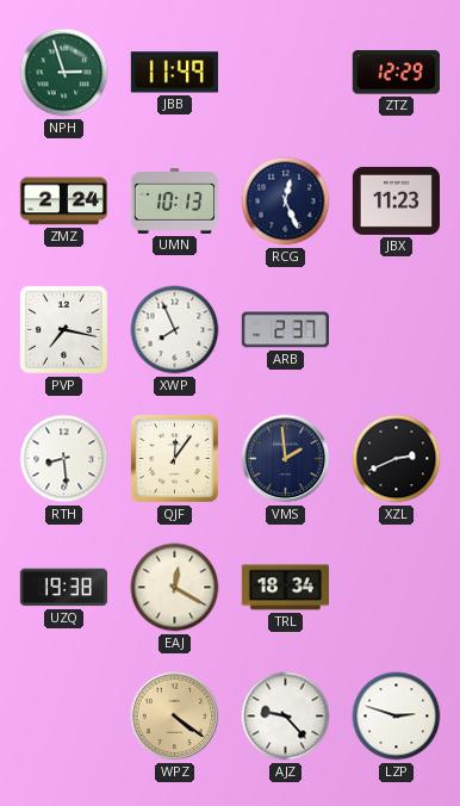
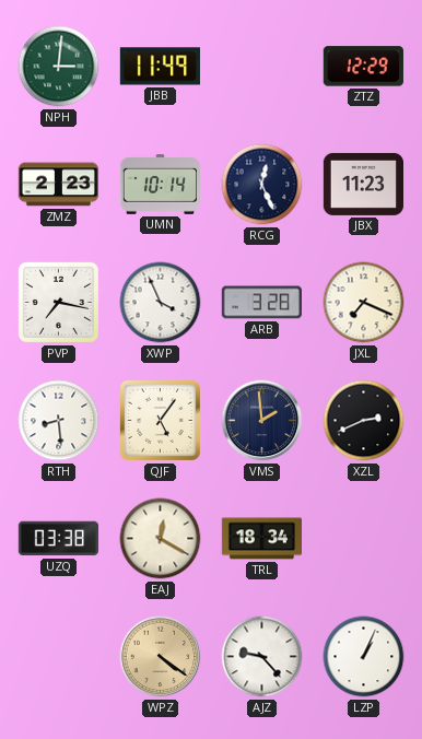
NPH: 2:57 -> 3:01 (59, 67)
ZMZ: 2:24 -> 2:23 (58, 185)
UMN: 10:13 -> 10:14 (160, 185)
XWP: 7:56 -> 3:56 (161, 303)
ARB: 2:37 -> 3:28 (261, 303)
JXL: none -> 7:19 (364, 303)
QJF: 12:06 -> 5:06 (160, 420)
UZQ: 19:38 -> 03:38 (58, 539)
LZP: 2:48 -> 1:04 (364, 657)
